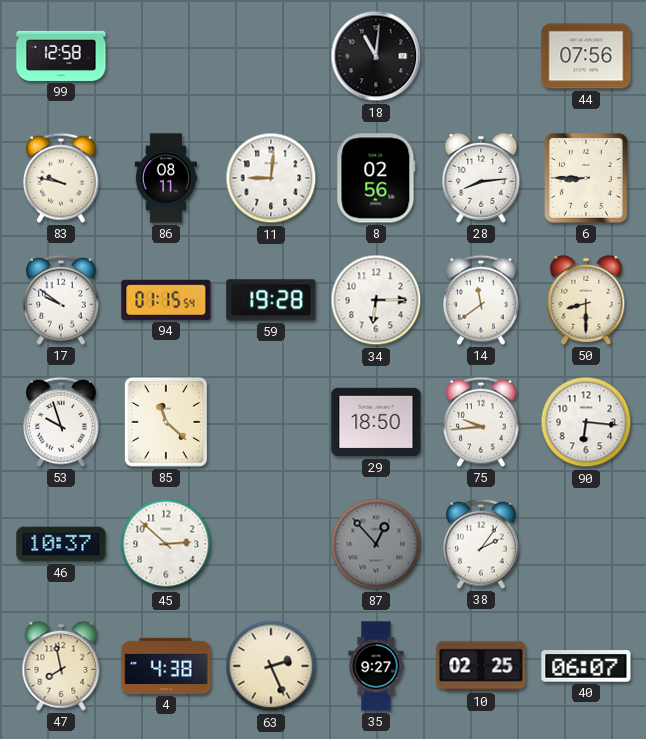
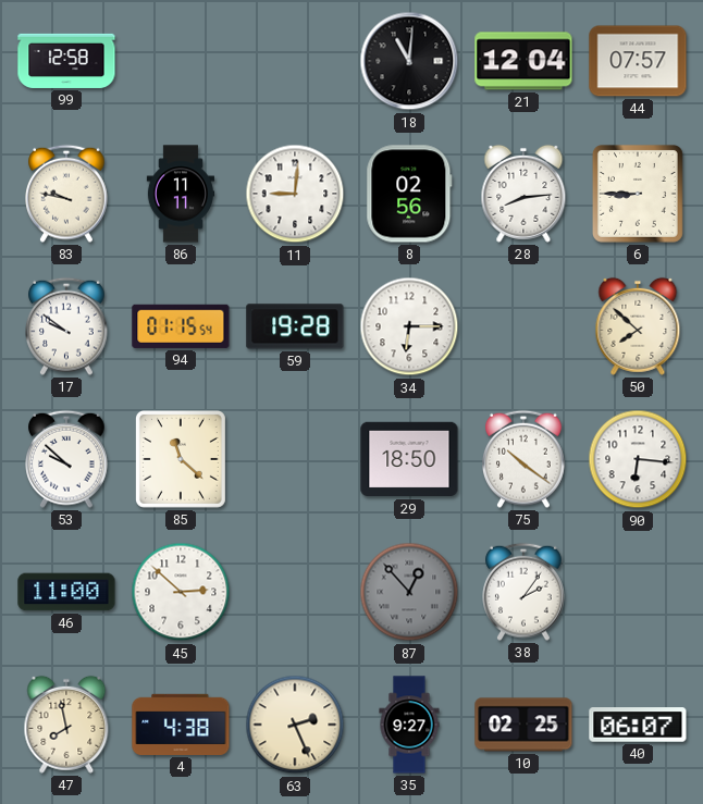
21: none -> 12:04 (523, 61)
44: 07:56 -> 07:57 (638, 61)
86: 08:11 -> 11:11 (181, 194)
14: 11:39 -> none (482, 300)
50: 8:30 -> 7:52 (638, 326)
53: 9:57 -> 9:52 (67, 459)
75: 9:44 -> 10:21 (525, 459)
46: 10:37 -> 11:00 (66, 592)
